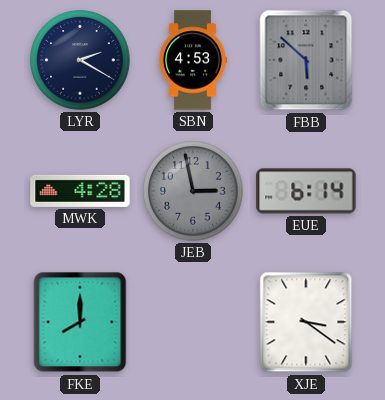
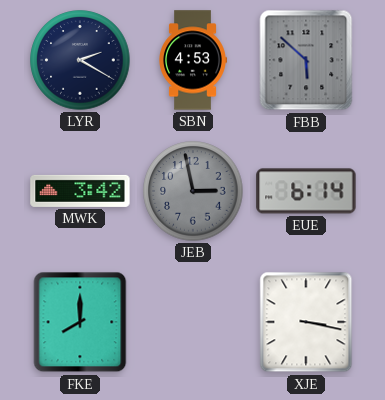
MWK: 4:28 -> 3:42 (80, 191)
XJE: 3:21 -> 3:17 (306, 322)
